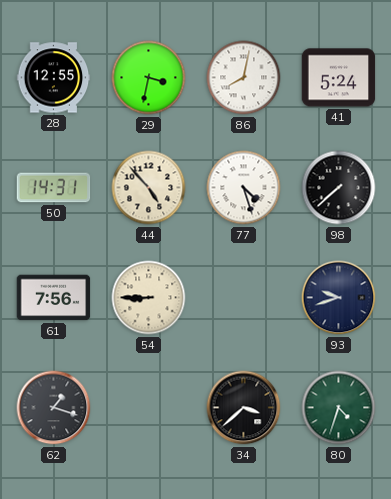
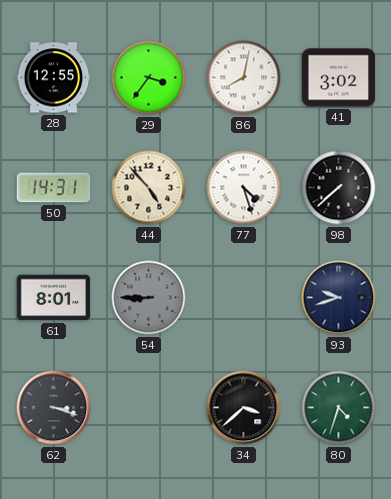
29: 3:32 -> 3:36 (149, 78)
41: 5:24 -> 3:02 (339, 78)
61: 7:56 -> 8:01 (54, 298)
54 dial: cream -> grey (149, 298)
62: 1:18 -> 3:18 (54, 408)
